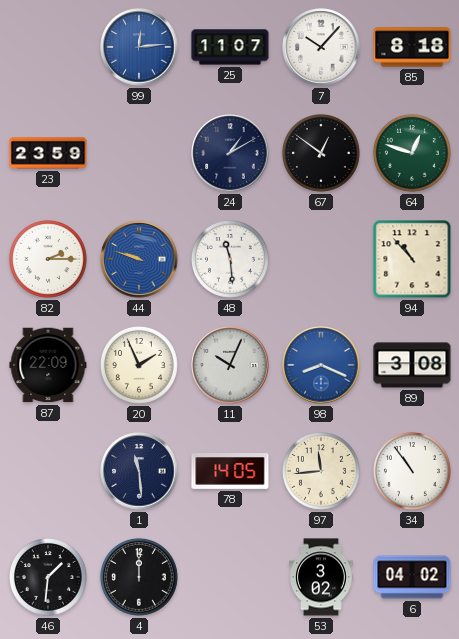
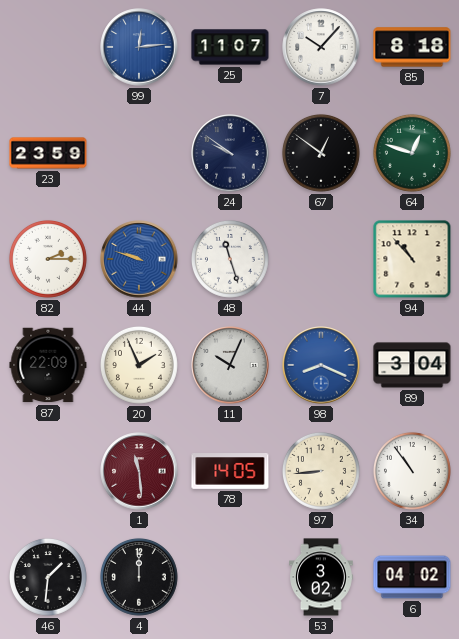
24: 1:10 -> 9:51 (230, 153)
48: 11:29 -> 11:27 (230, 259)
89: 3:08 -> 3:04 (412, 365)
1 dial: navy -> burgundy (139, 471)
97: 11:44 -> 8:44 (321, 471)
